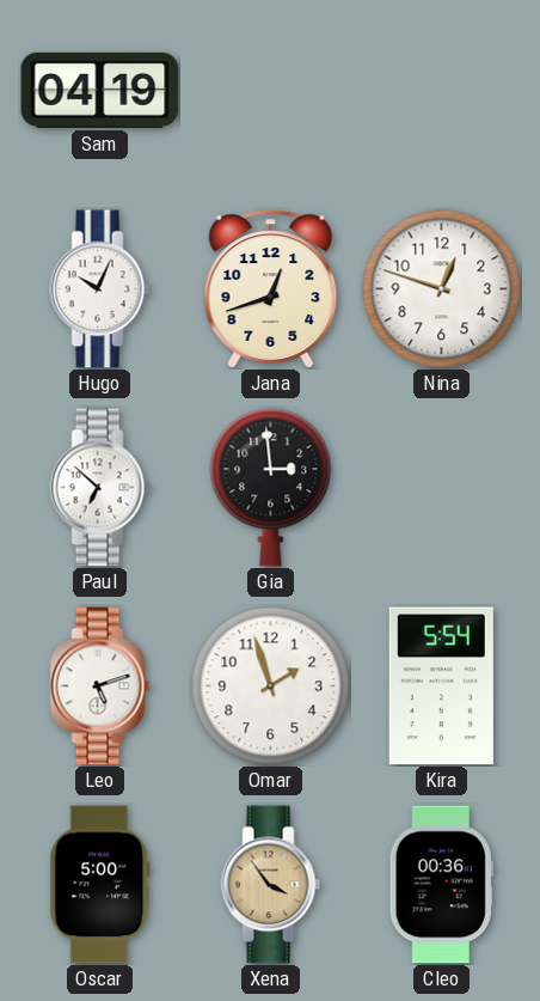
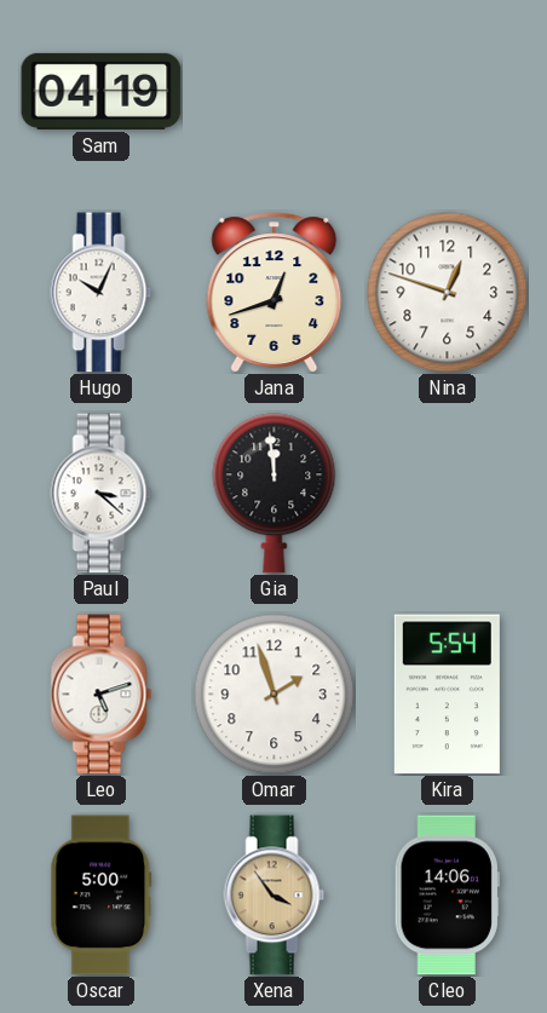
Paul: 6:52 -> 3:22 (102, 494)
Gia: 2:59 -> 11:59 (275, 494)
Cleo: 00:36 -> 14:06 (447, 896)
